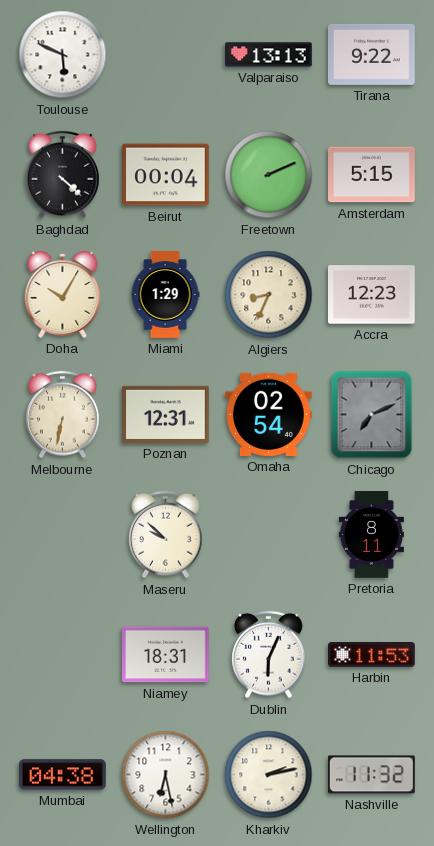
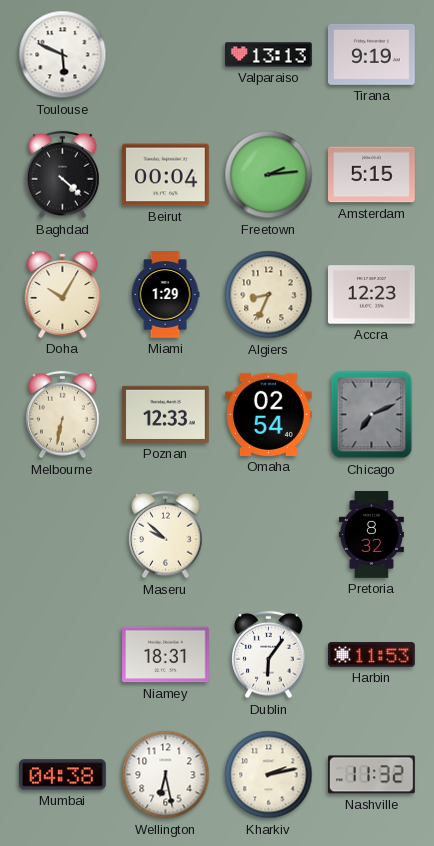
Tirana: 9:22 -> 9:19 (372, 54)
Freetown: 2:11 -> 2:14 (269, 175)
Poznan: 12:31 -> 12:33 (166, 414)
Pretoria: 8:11 -> 8:32 (371, 535)
Dublin: 6:04 -> 6:06 (269, 655)
